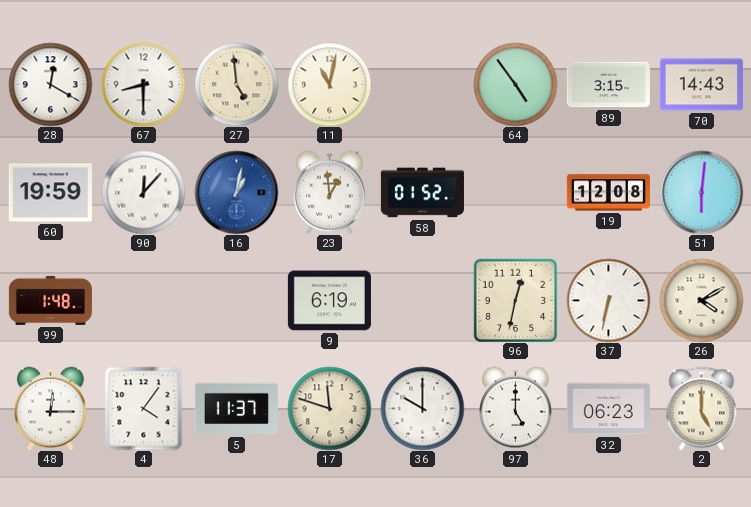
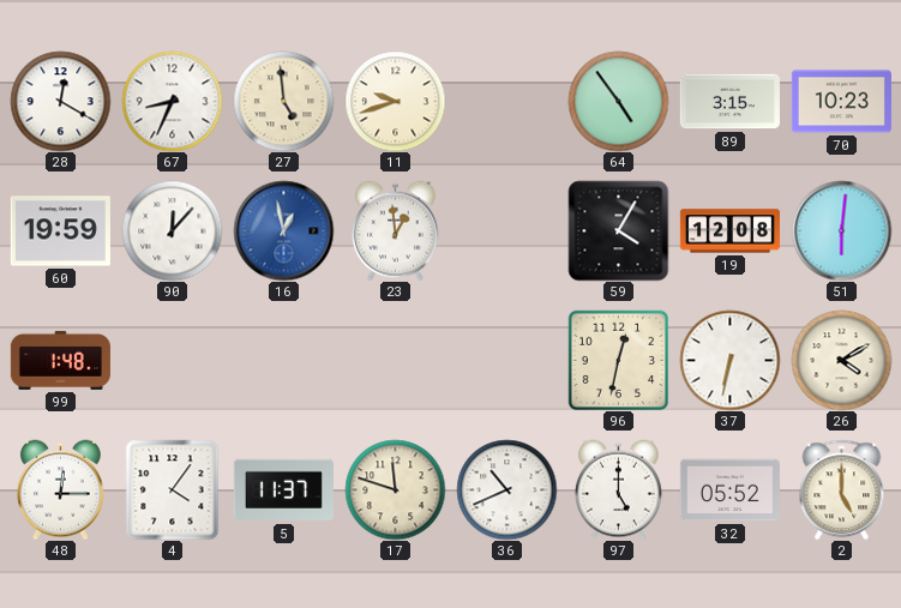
67: 8:30 -> 8:34 (172, 101)
11: 11:02 -> 9:42 (395, 101)
70: 14:43 -> 10:23 (841, 102)
16: 1:02 -> 12:58 (283, 230)
58: 01:52 -> none (422, 193)
59: none -> 4:05 (618, 230)
9: 6:19 -> none (329, 301)
36: 10:00 -> 10:41 (506, 489)
32: 06:23 -> 05:52 (729, 490)
